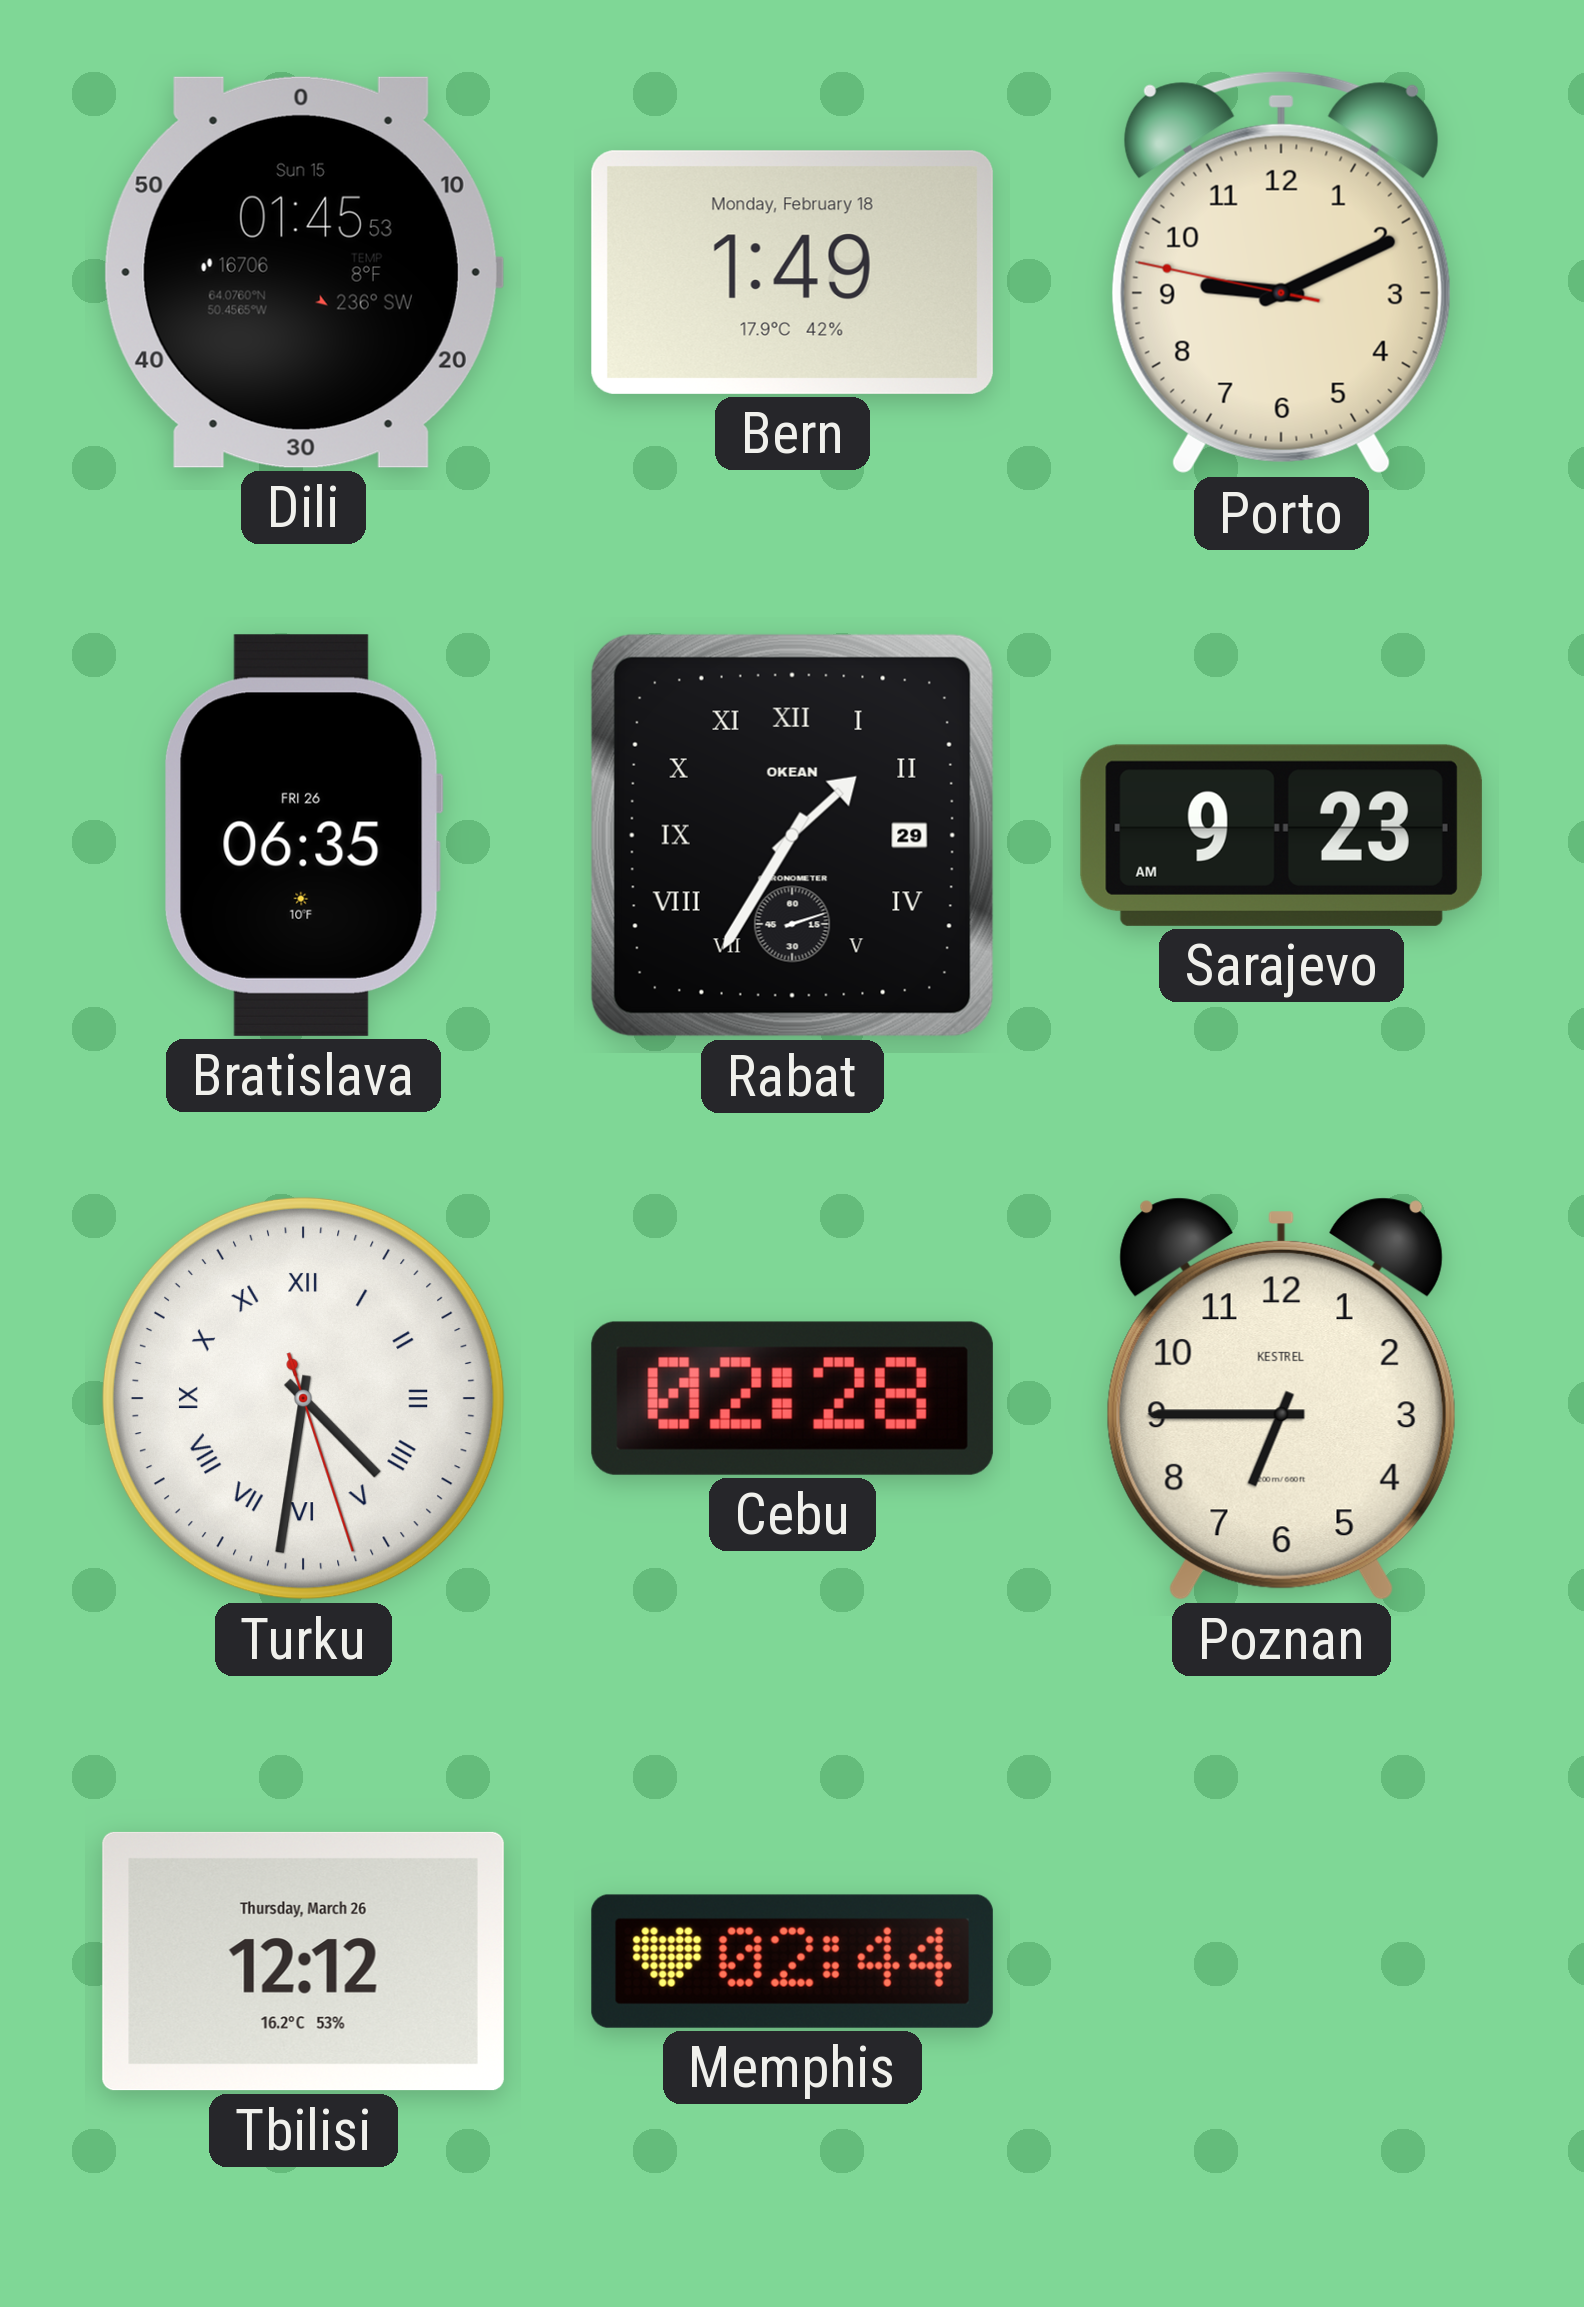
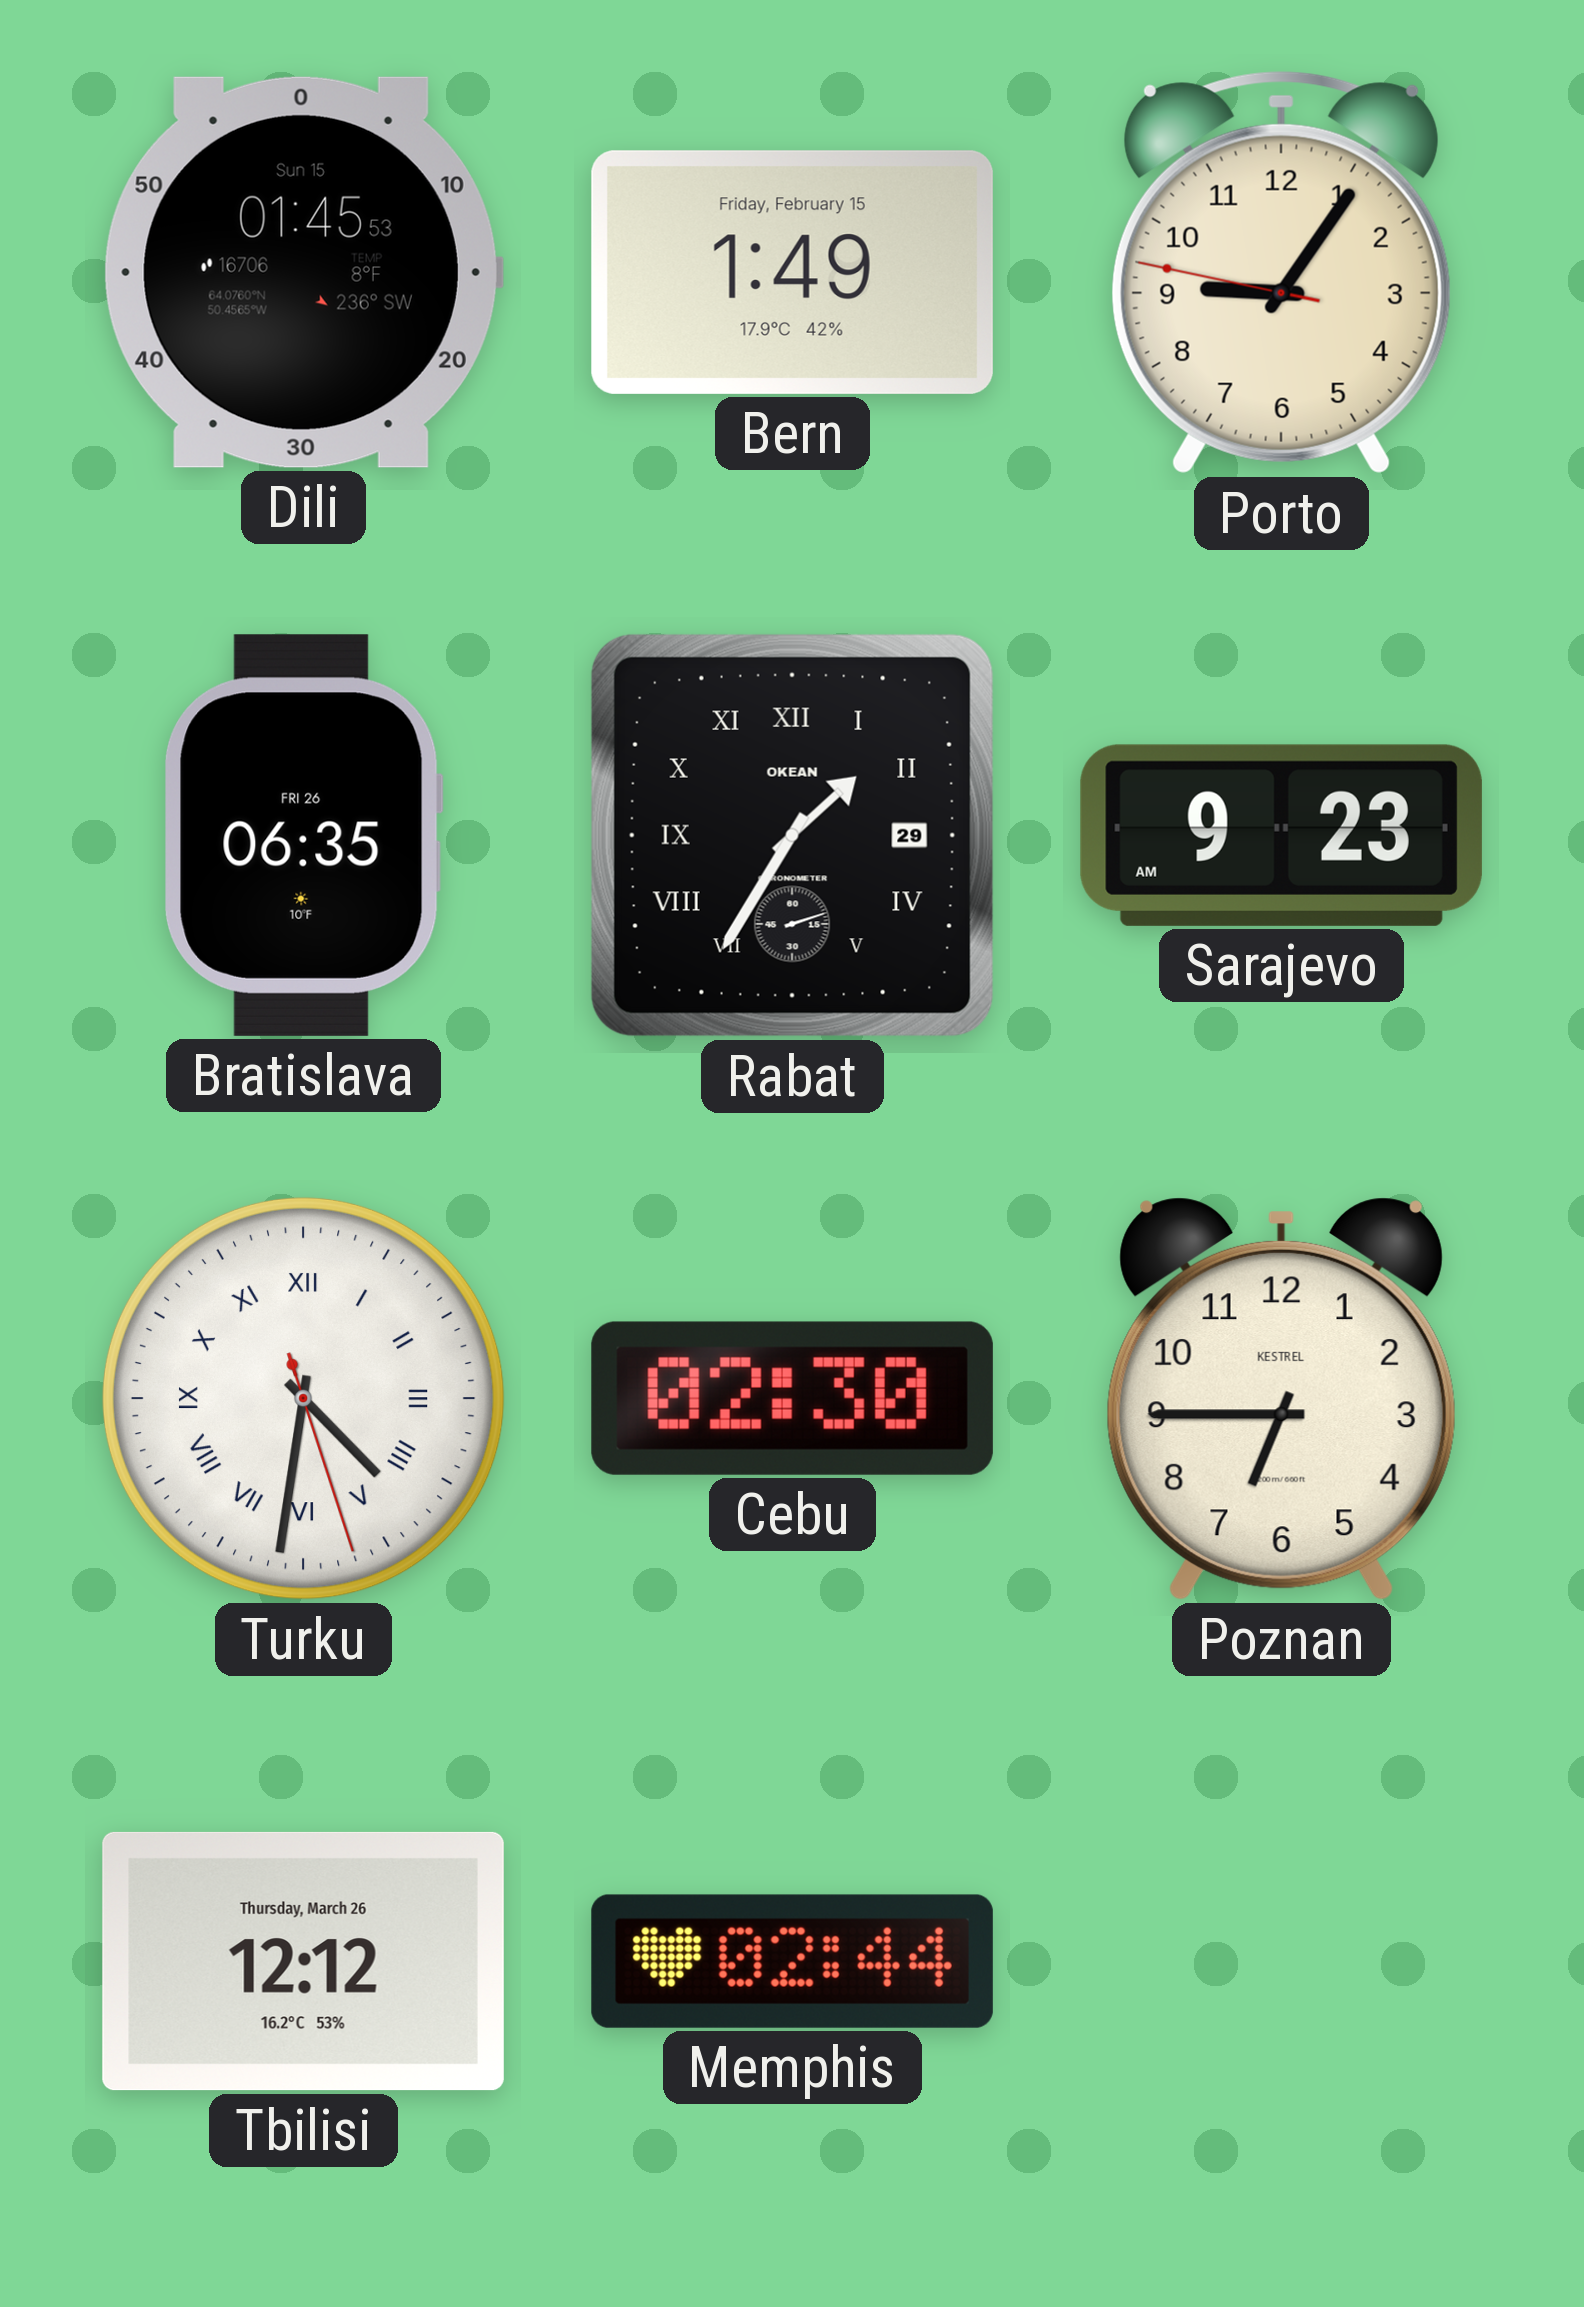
Bern date: Monday, February 18 -> Friday, February 15 (792, 272)
Porto: 9:10 -> 9:05 (1281, 272)
Cebu: 02:28 -> 02:30 (792, 1398)
